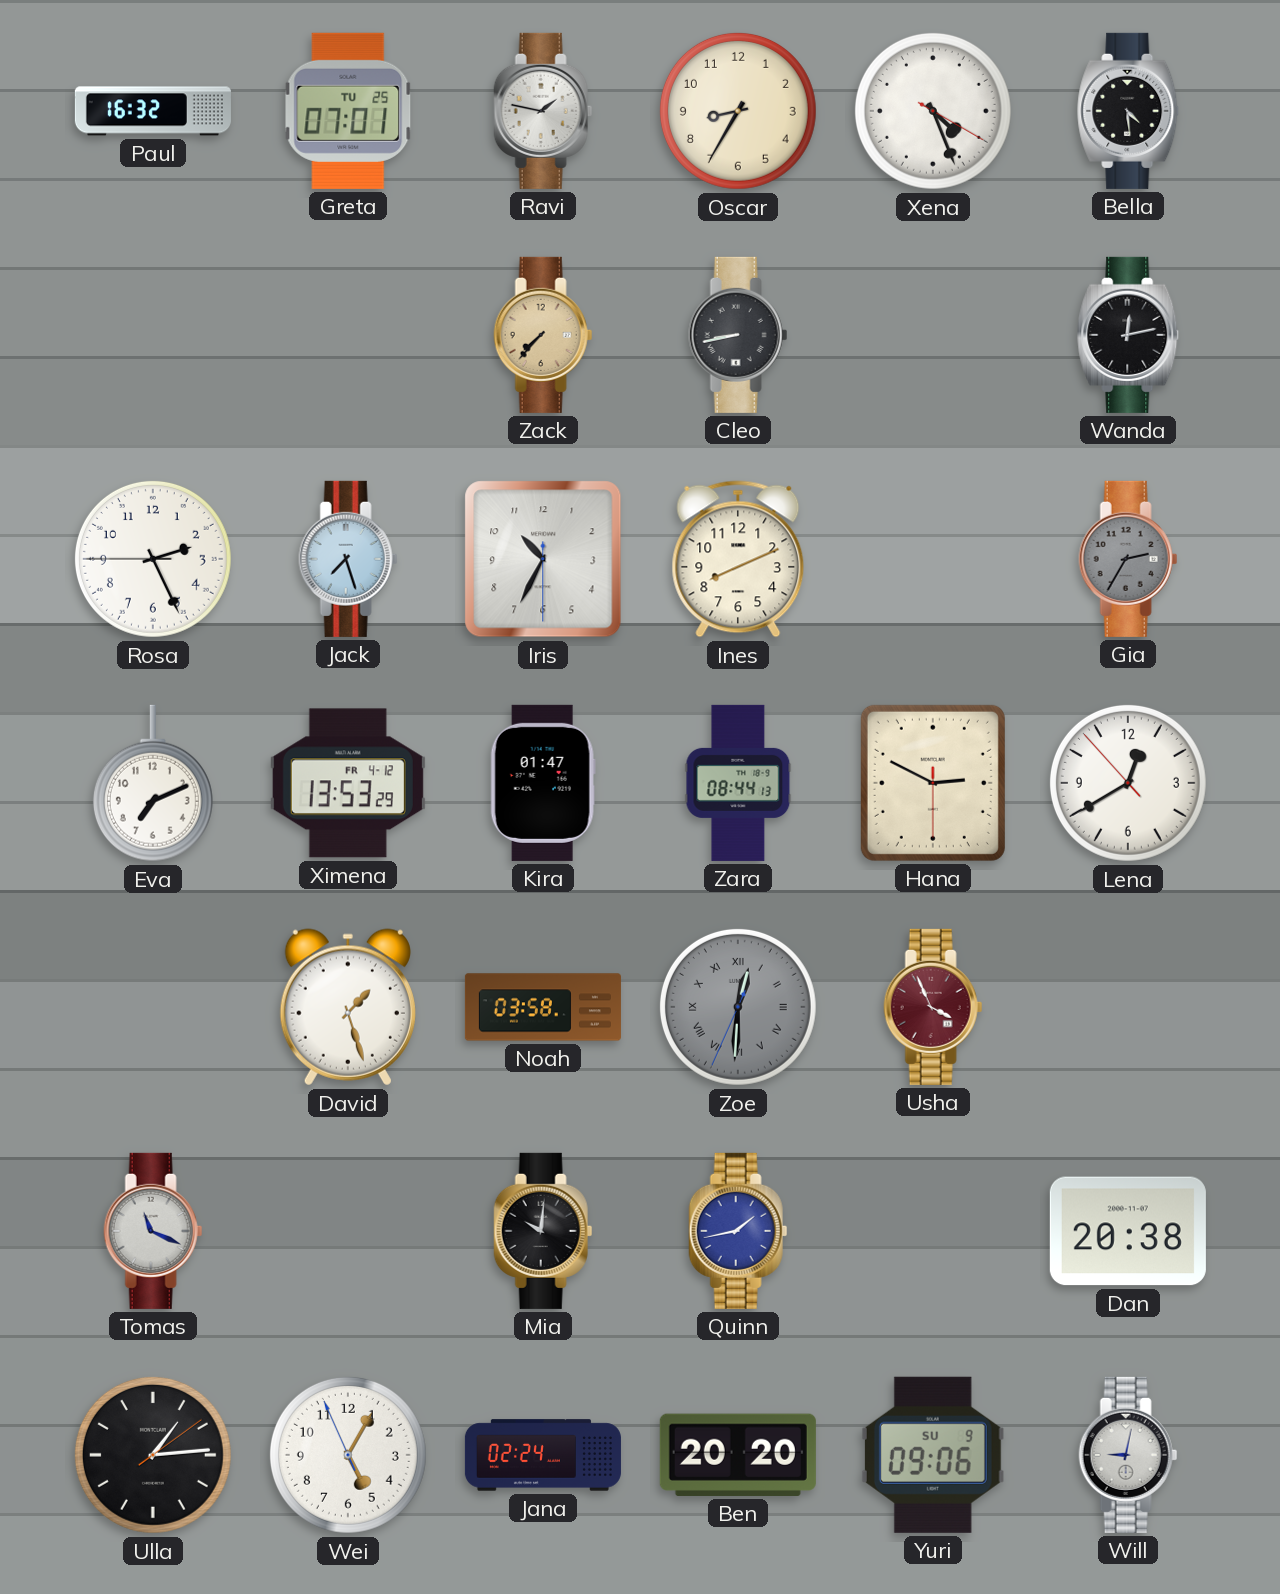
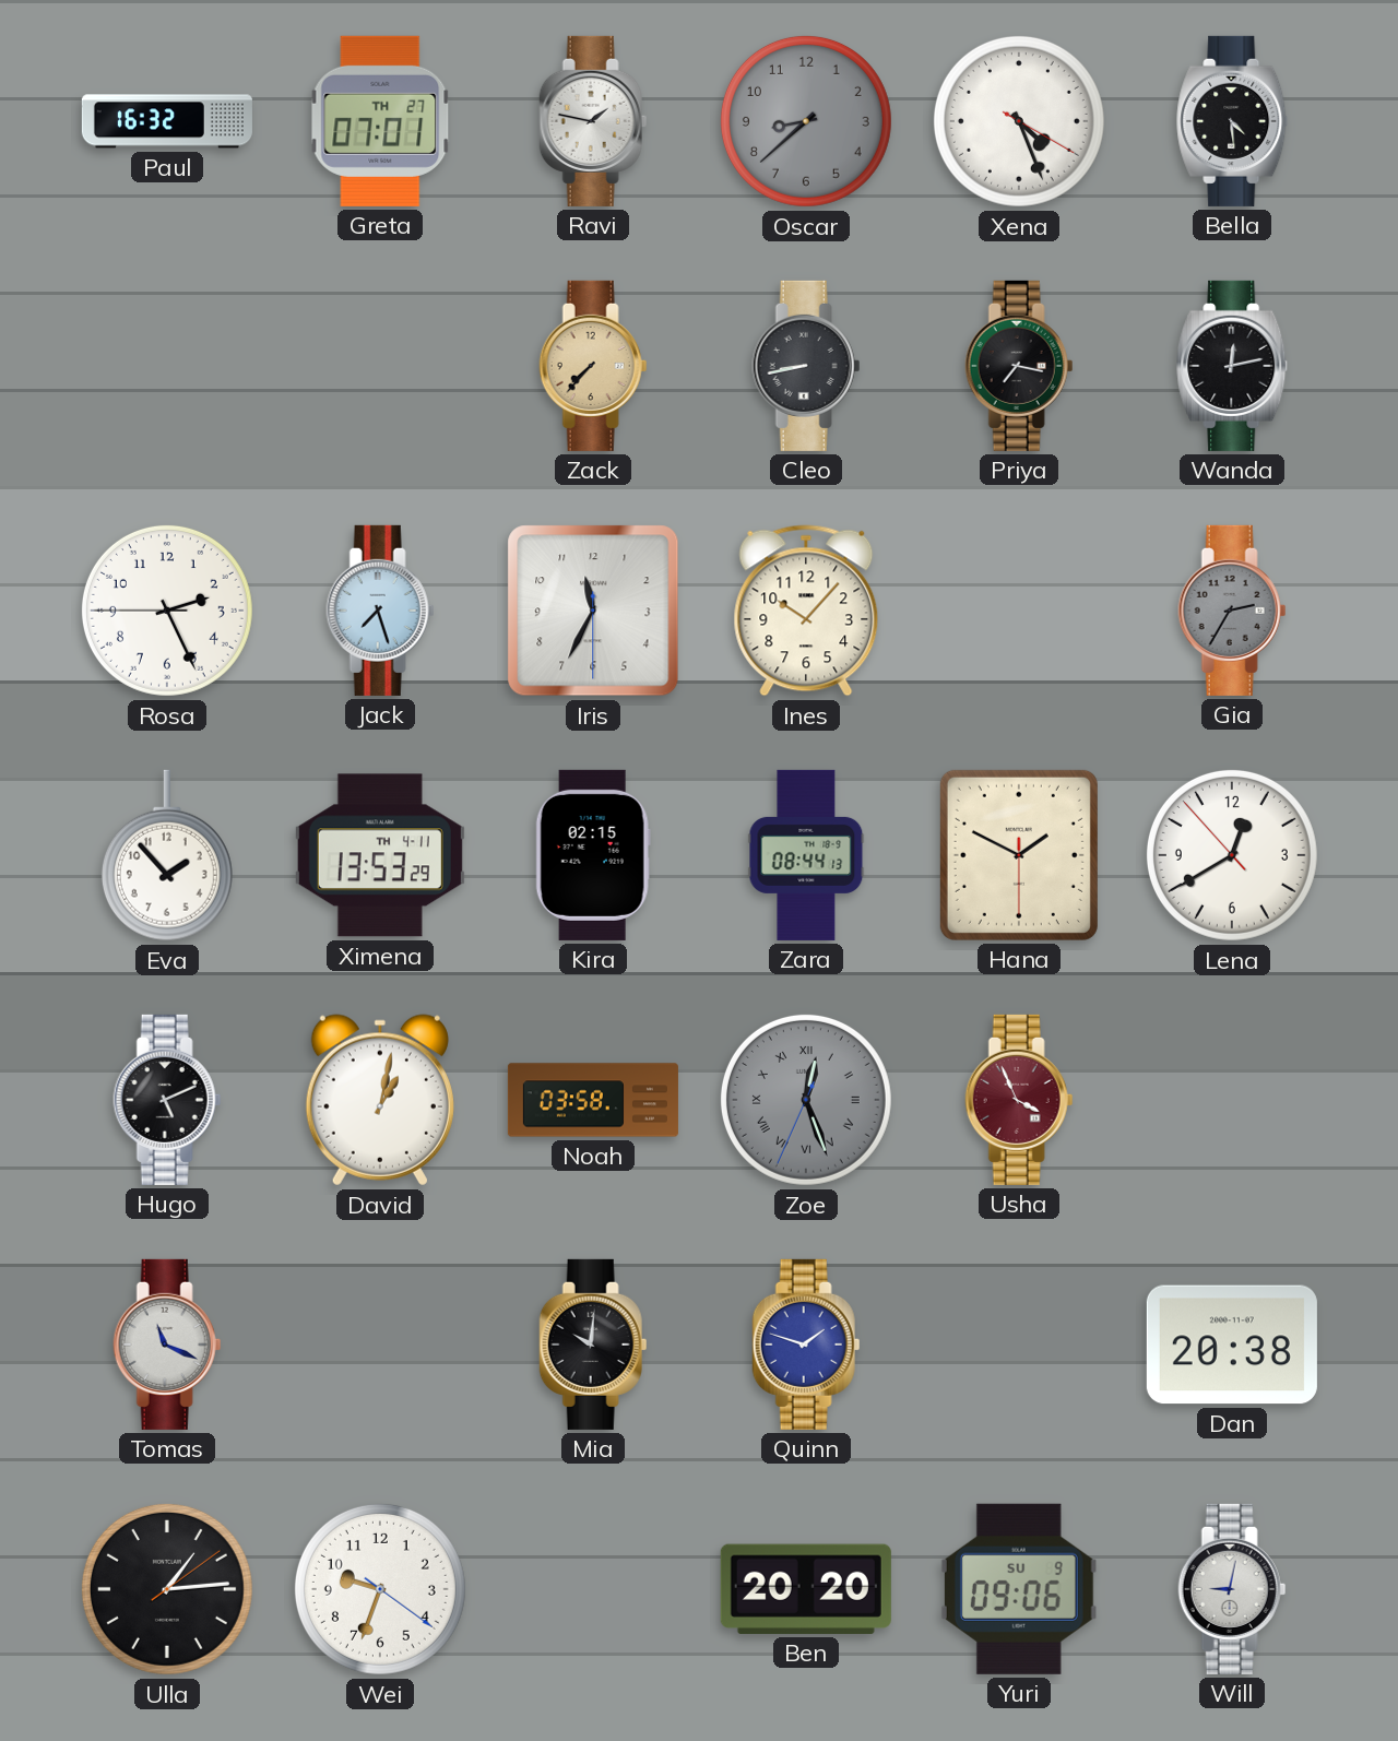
Greta date: TU 25 -> TH 27 (380, 121)
Oscar: 8:35 -> 8:38 (806, 121)
Oscar dial: cream -> grey (806, 121)
Priya: none -> 7:17 (1019, 366)
Iris: 10:34 -> 11:34 (593, 611)
Ines: 8:11 -> 10:07 (806, 611)
Eva: 7:11 -> 1:53 (167, 855)
Ximena date: FR 4-12 -> TH 4-11 (380, 855)
Kira: 01:47 -> 02:15 (593, 855)
Hana: 2:49 -> 1:49 (1019, 855)
Hugo: none -> 5:11 (167, 1100)
David: 1:27 -> 1:02 (380, 1100)
Zoe: 12:30 -> 12:26 (806, 1100)
Quinn: 1:43 -> 1:48 (806, 1345)
Wei: 5:04 -> 9:33 (380, 1589)
Jana: 02:24 -> none (543, 1455)
